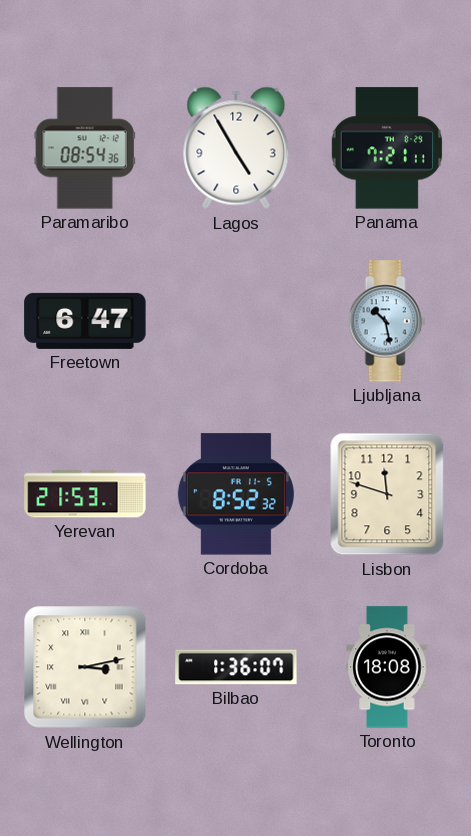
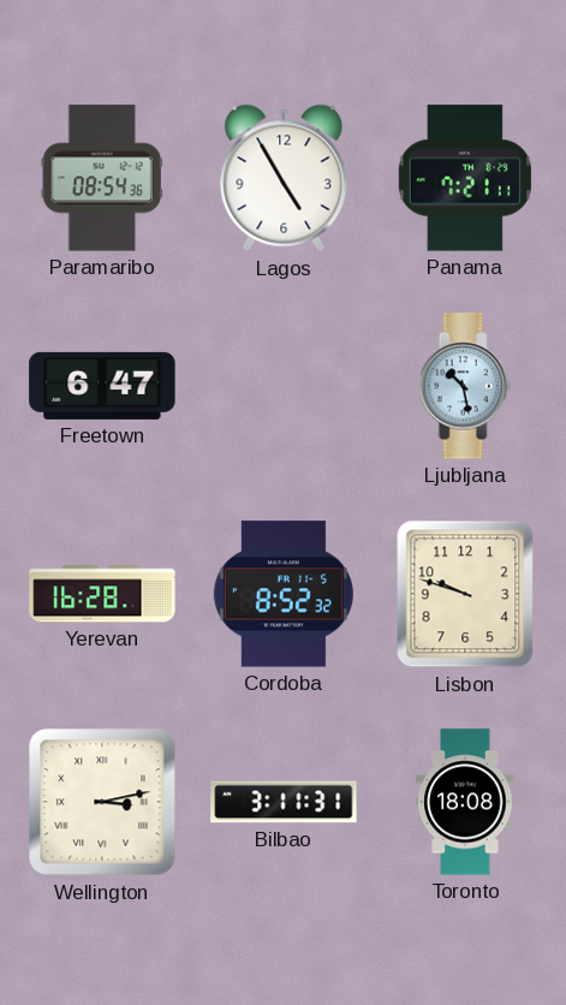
Yerevan: 21:53 -> 16:28 (102, 594)
Lisbon: 11:48 -> 9:48 (465, 594)
Bilbao: 1:36 -> 3:11 (284, 802)
